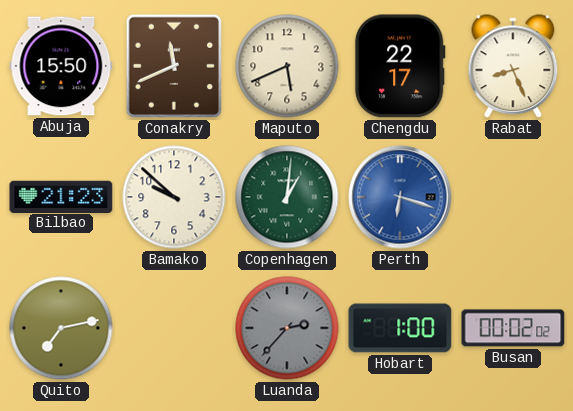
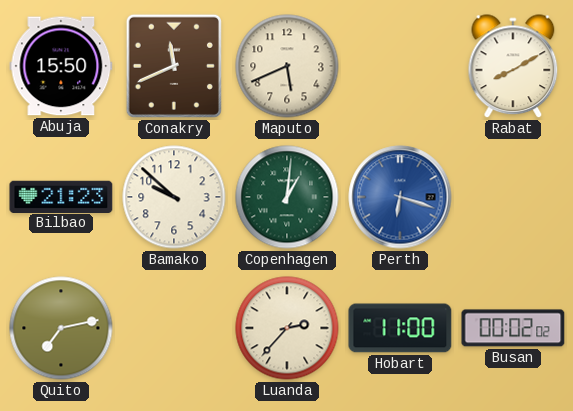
Chengdu: 22:17 -> none (400, 66)
Rabat: 8:26 -> 8:10 (513, 67)
Luanda dial: grey -> cream (287, 328)
Hobart: 1:00 -> 11:00 (400, 328)
